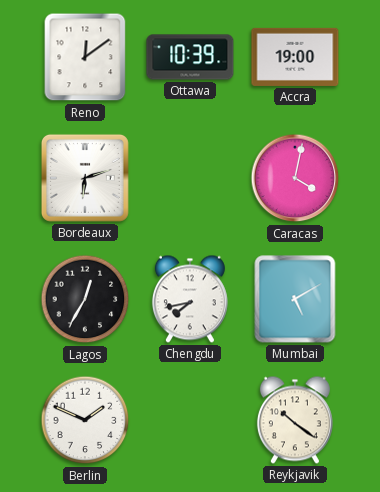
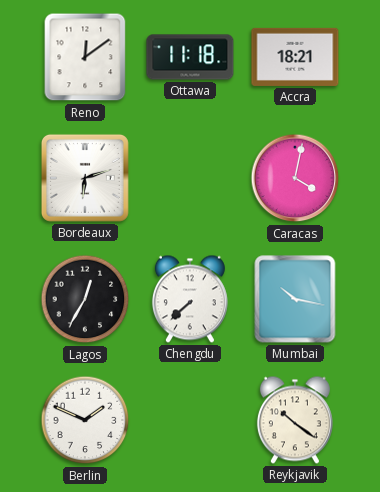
Ottawa: 10:39 -> 11:18 (190, 57)
Accra: 19:00 -> 18:21 (295, 57)
Chengdu: 7:43 -> 7:38 (190, 299)
Mumbai: 5:10 -> 10:17 (295, 299)
